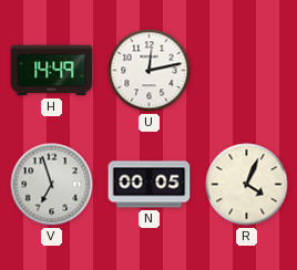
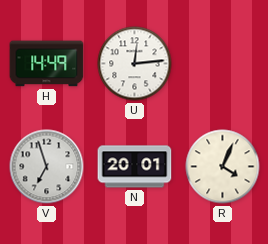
U: 12:13 -> 12:14 (135, 64)
N: 00:05 -> 20:01 (135, 167)
